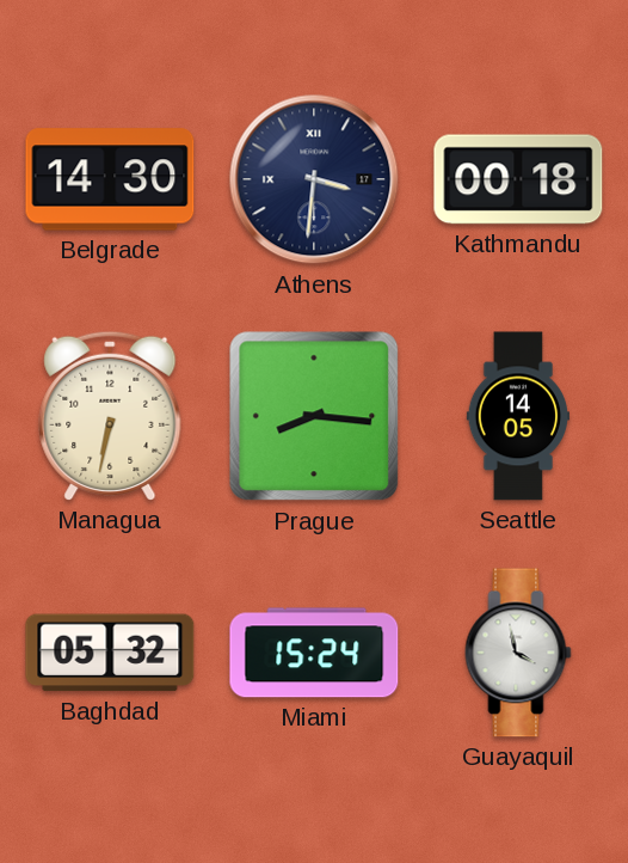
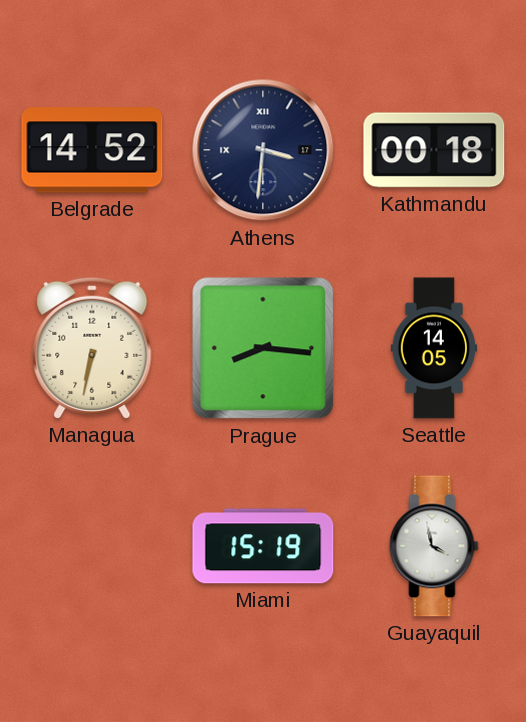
Belgrade: 14:30 -> 14:52 (92, 150)
Baghdad: 05:32 -> none (110, 653)
Miami: 15:24 -> 15:19 (263, 546)
